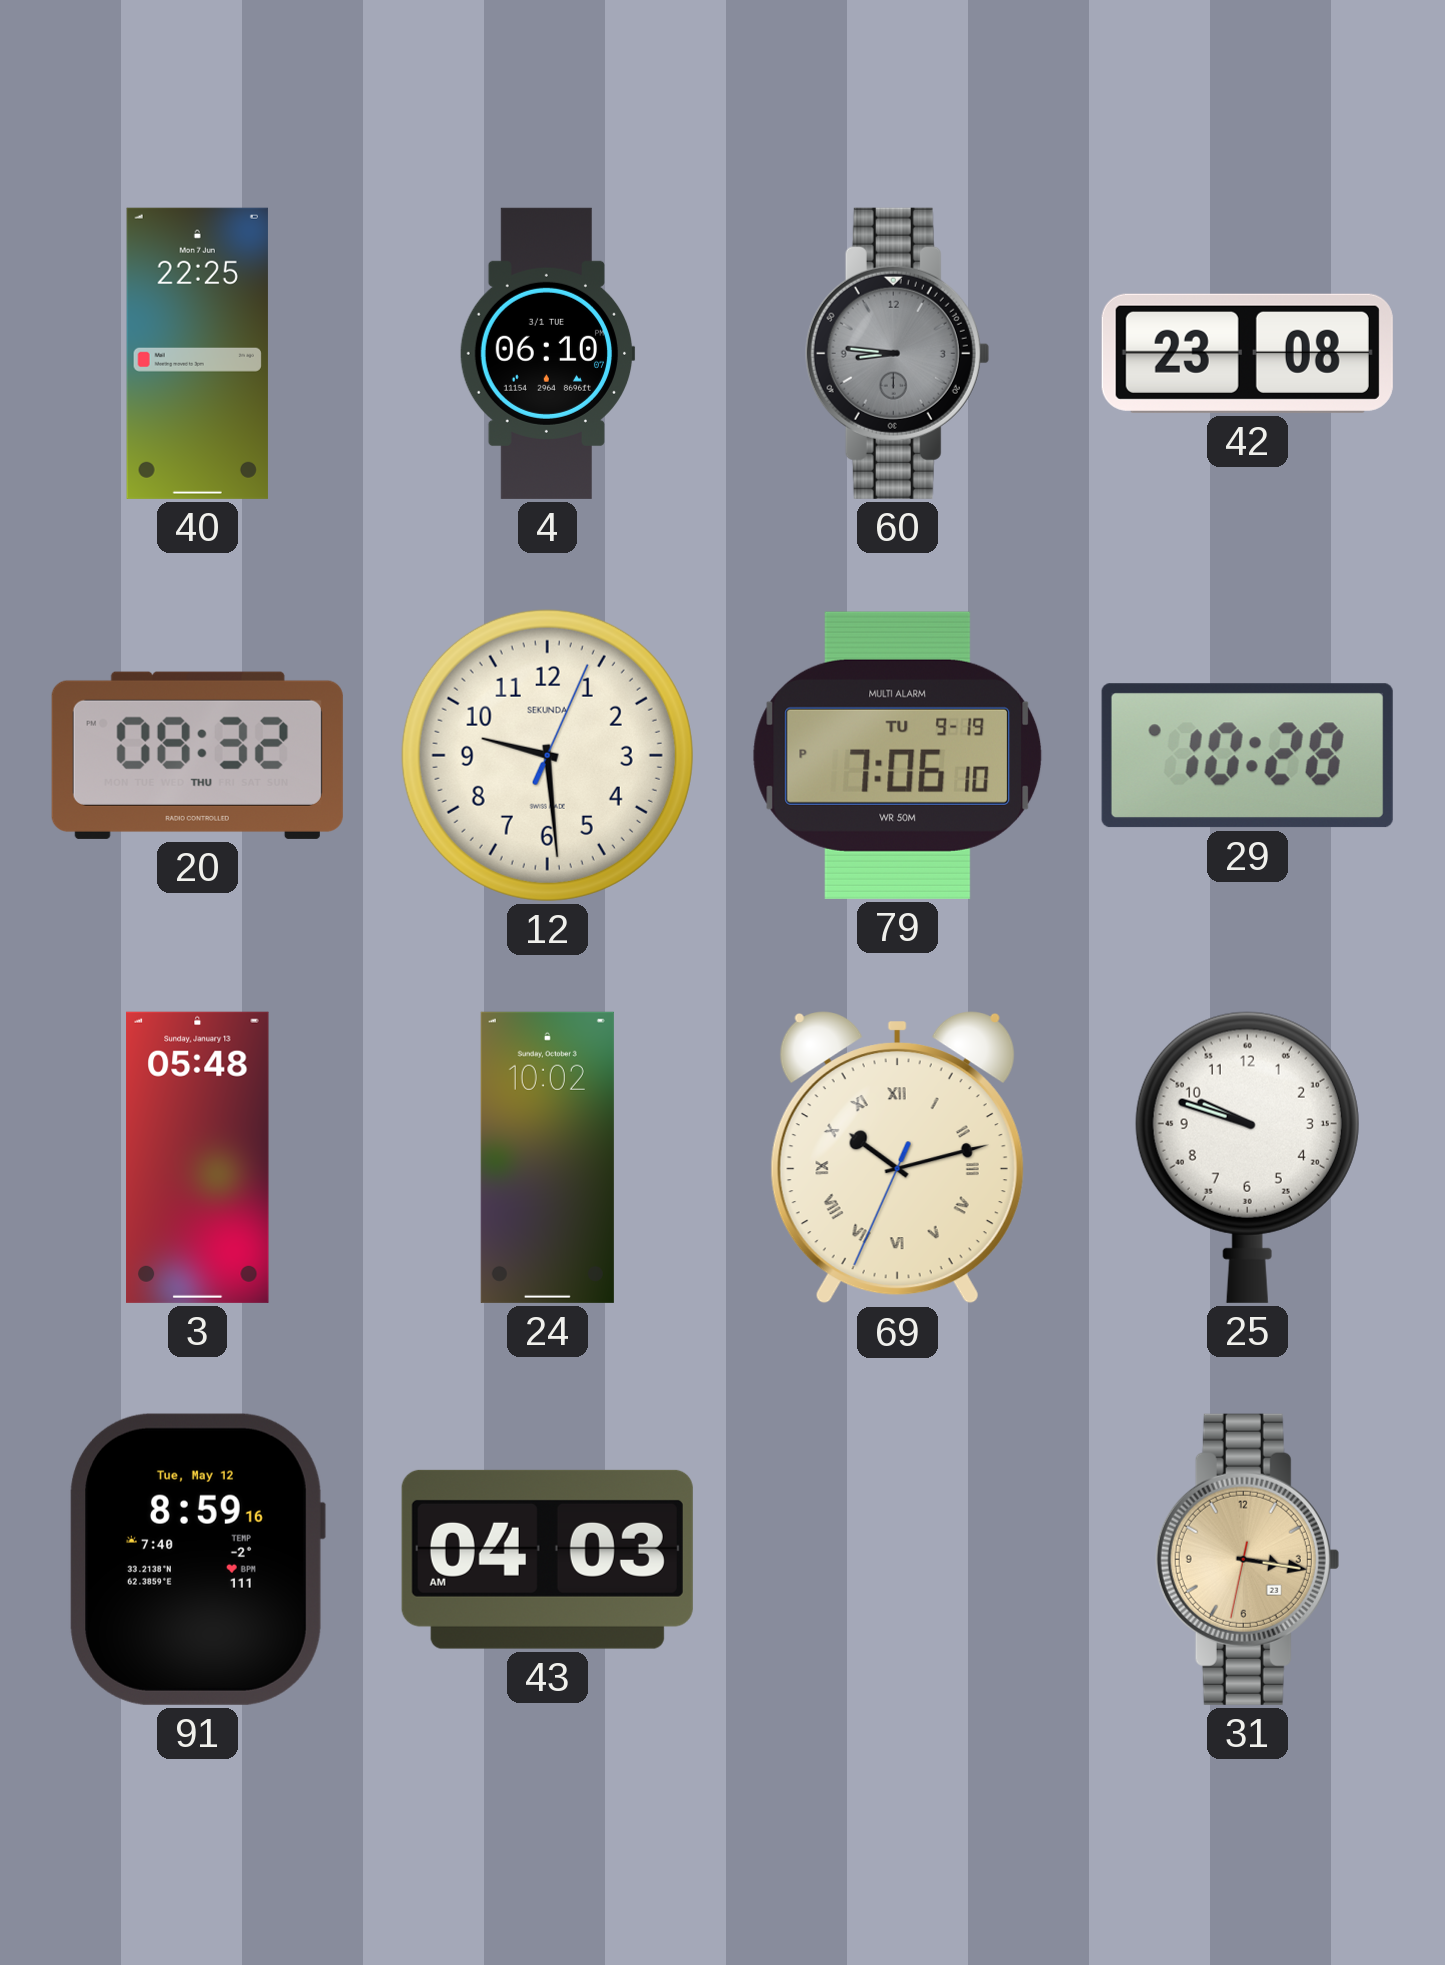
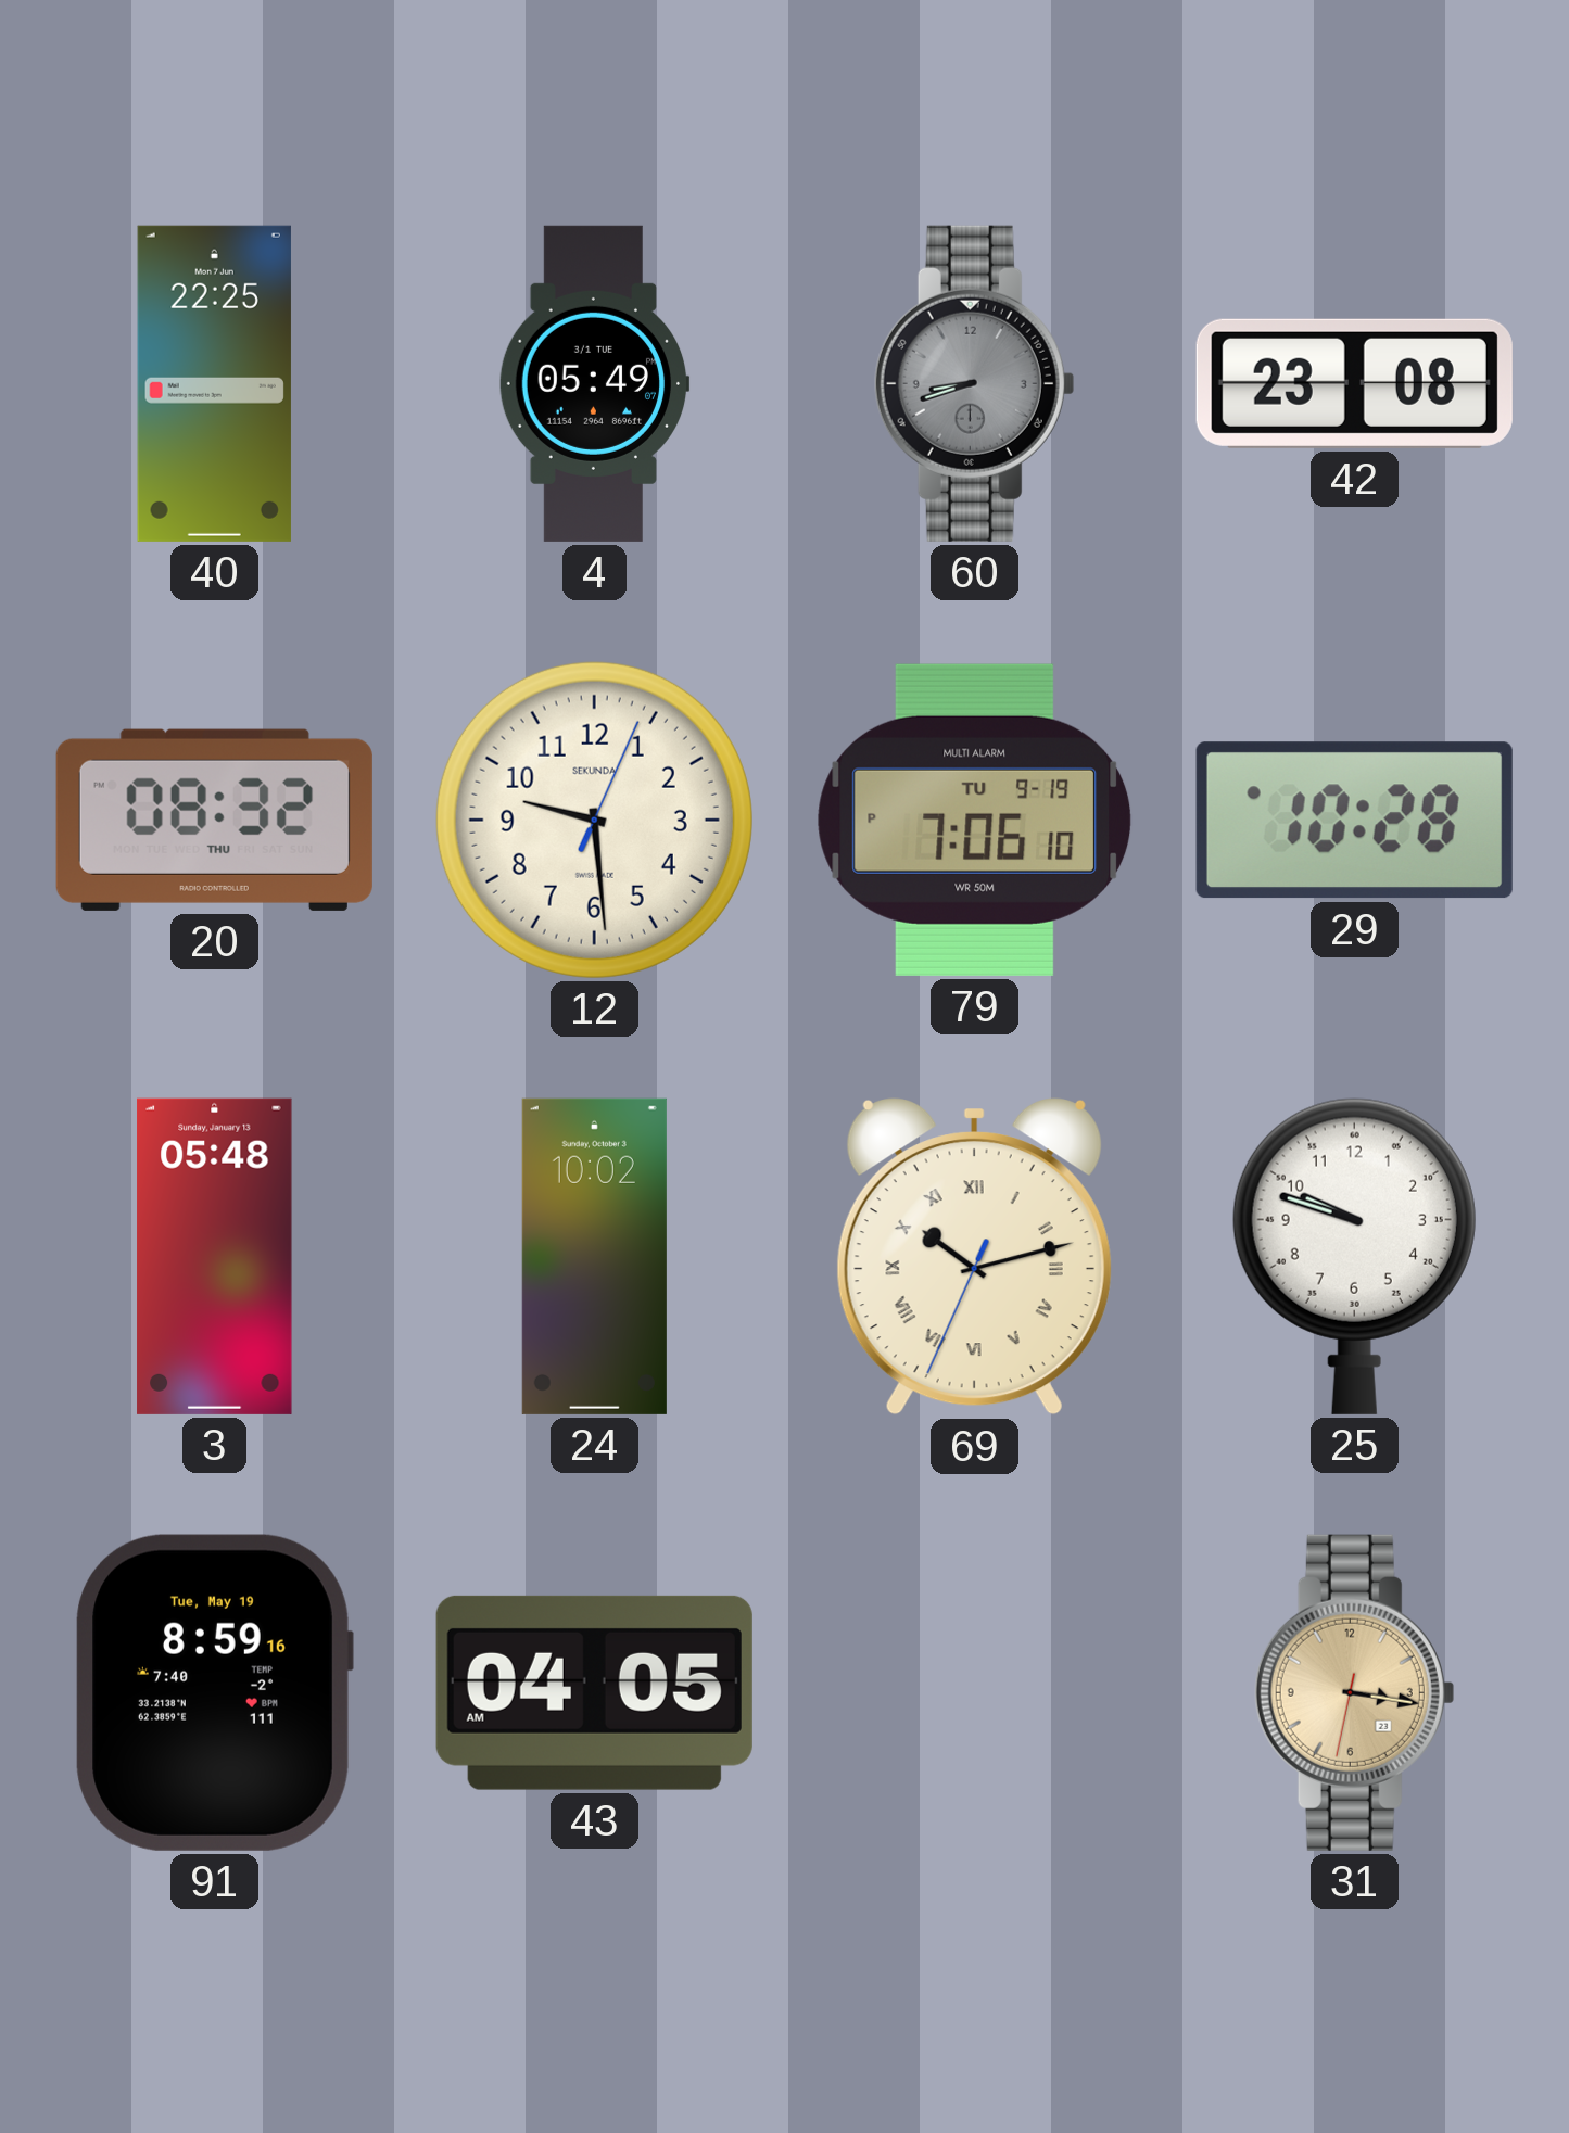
4: 06:10 -> 05:49 (594, 383)
60: 8:46 -> 8:42 (974, 383)
91 date: Tue, May 12 -> Tue, May 19 (214, 1692)
43: 04:03 -> 04:05 (594, 1692)
